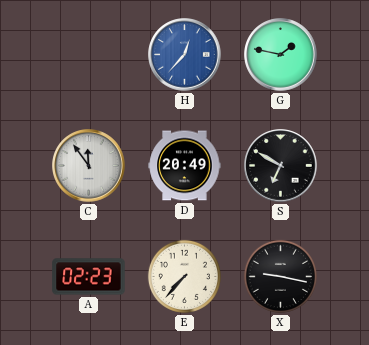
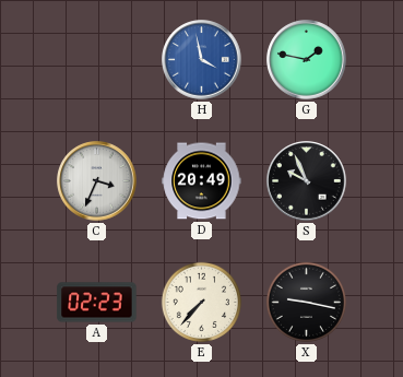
H: 12:37 -> 3:58 (202, 60)
C: 11:54 -> 3:34 (97, 181)
S: 6:50 -> 9:56 (307, 181)
